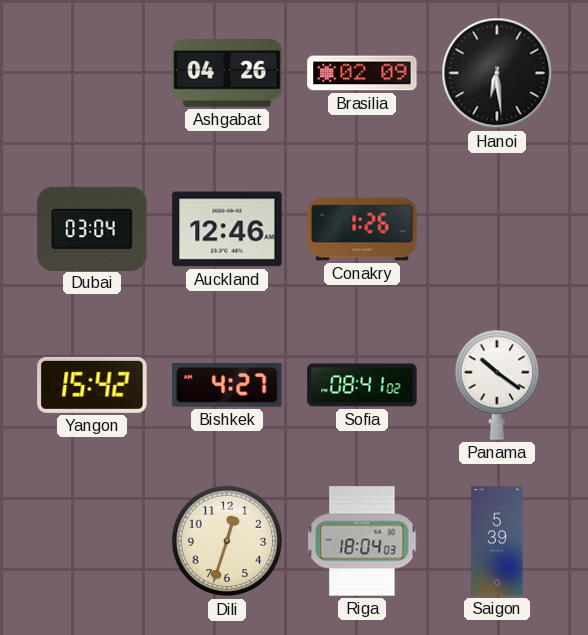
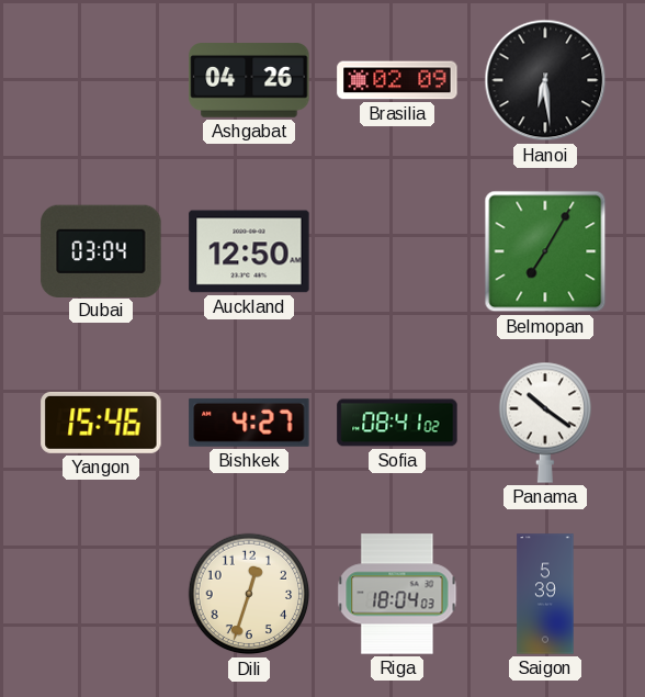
Auckland: 12:46 -> 12:50 (249, 251)
Conakry: 1:26 -> none (362, 229)
Belmopan: none -> 7:05 (545, 251)
Yangon: 15:42 -> 15:46 (101, 423)
